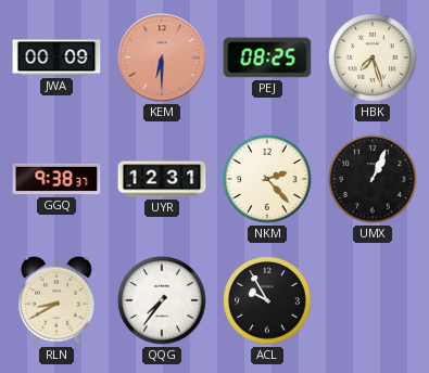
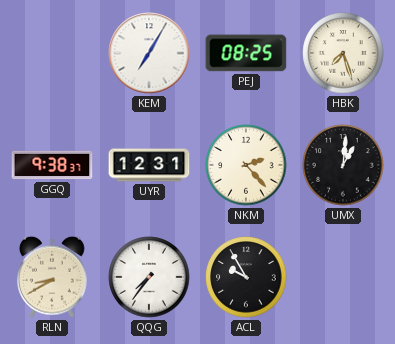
JWA: 00:09 -> none (56, 57)
KEM: 6:30 -> 7:05 (149, 53)
KEM dial: salmon -> white (149, 53)
UMX: 1:04 -> 1:01 (343, 165)
